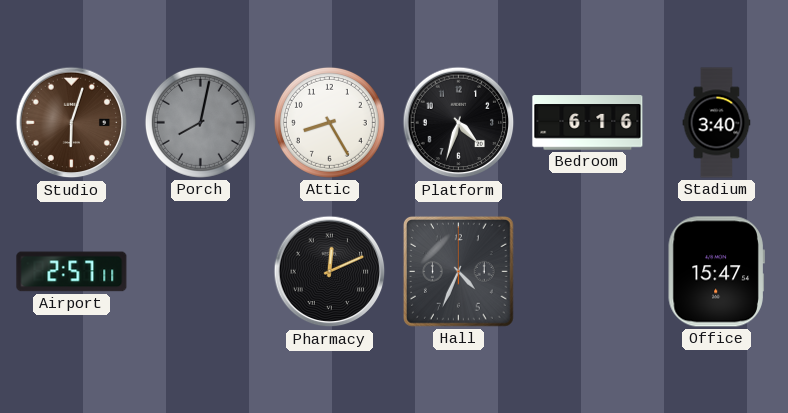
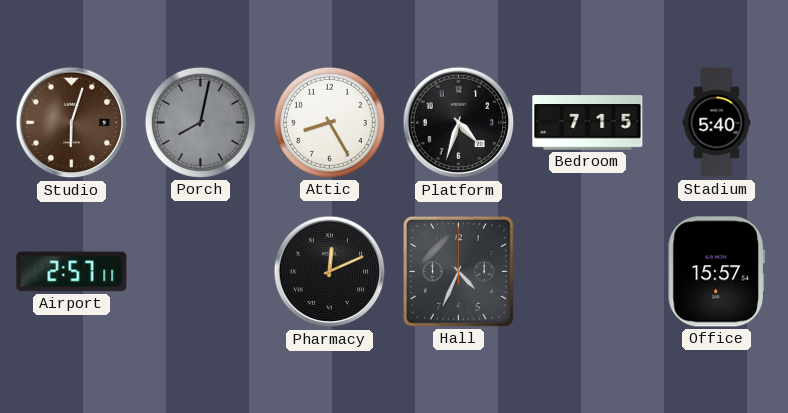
Bedroom: 6:16 -> 7:15 (588, 123)
Stadium: 3:40 -> 5:40 (717, 123)
Office: 15:47 -> 15:57 (716, 272)
